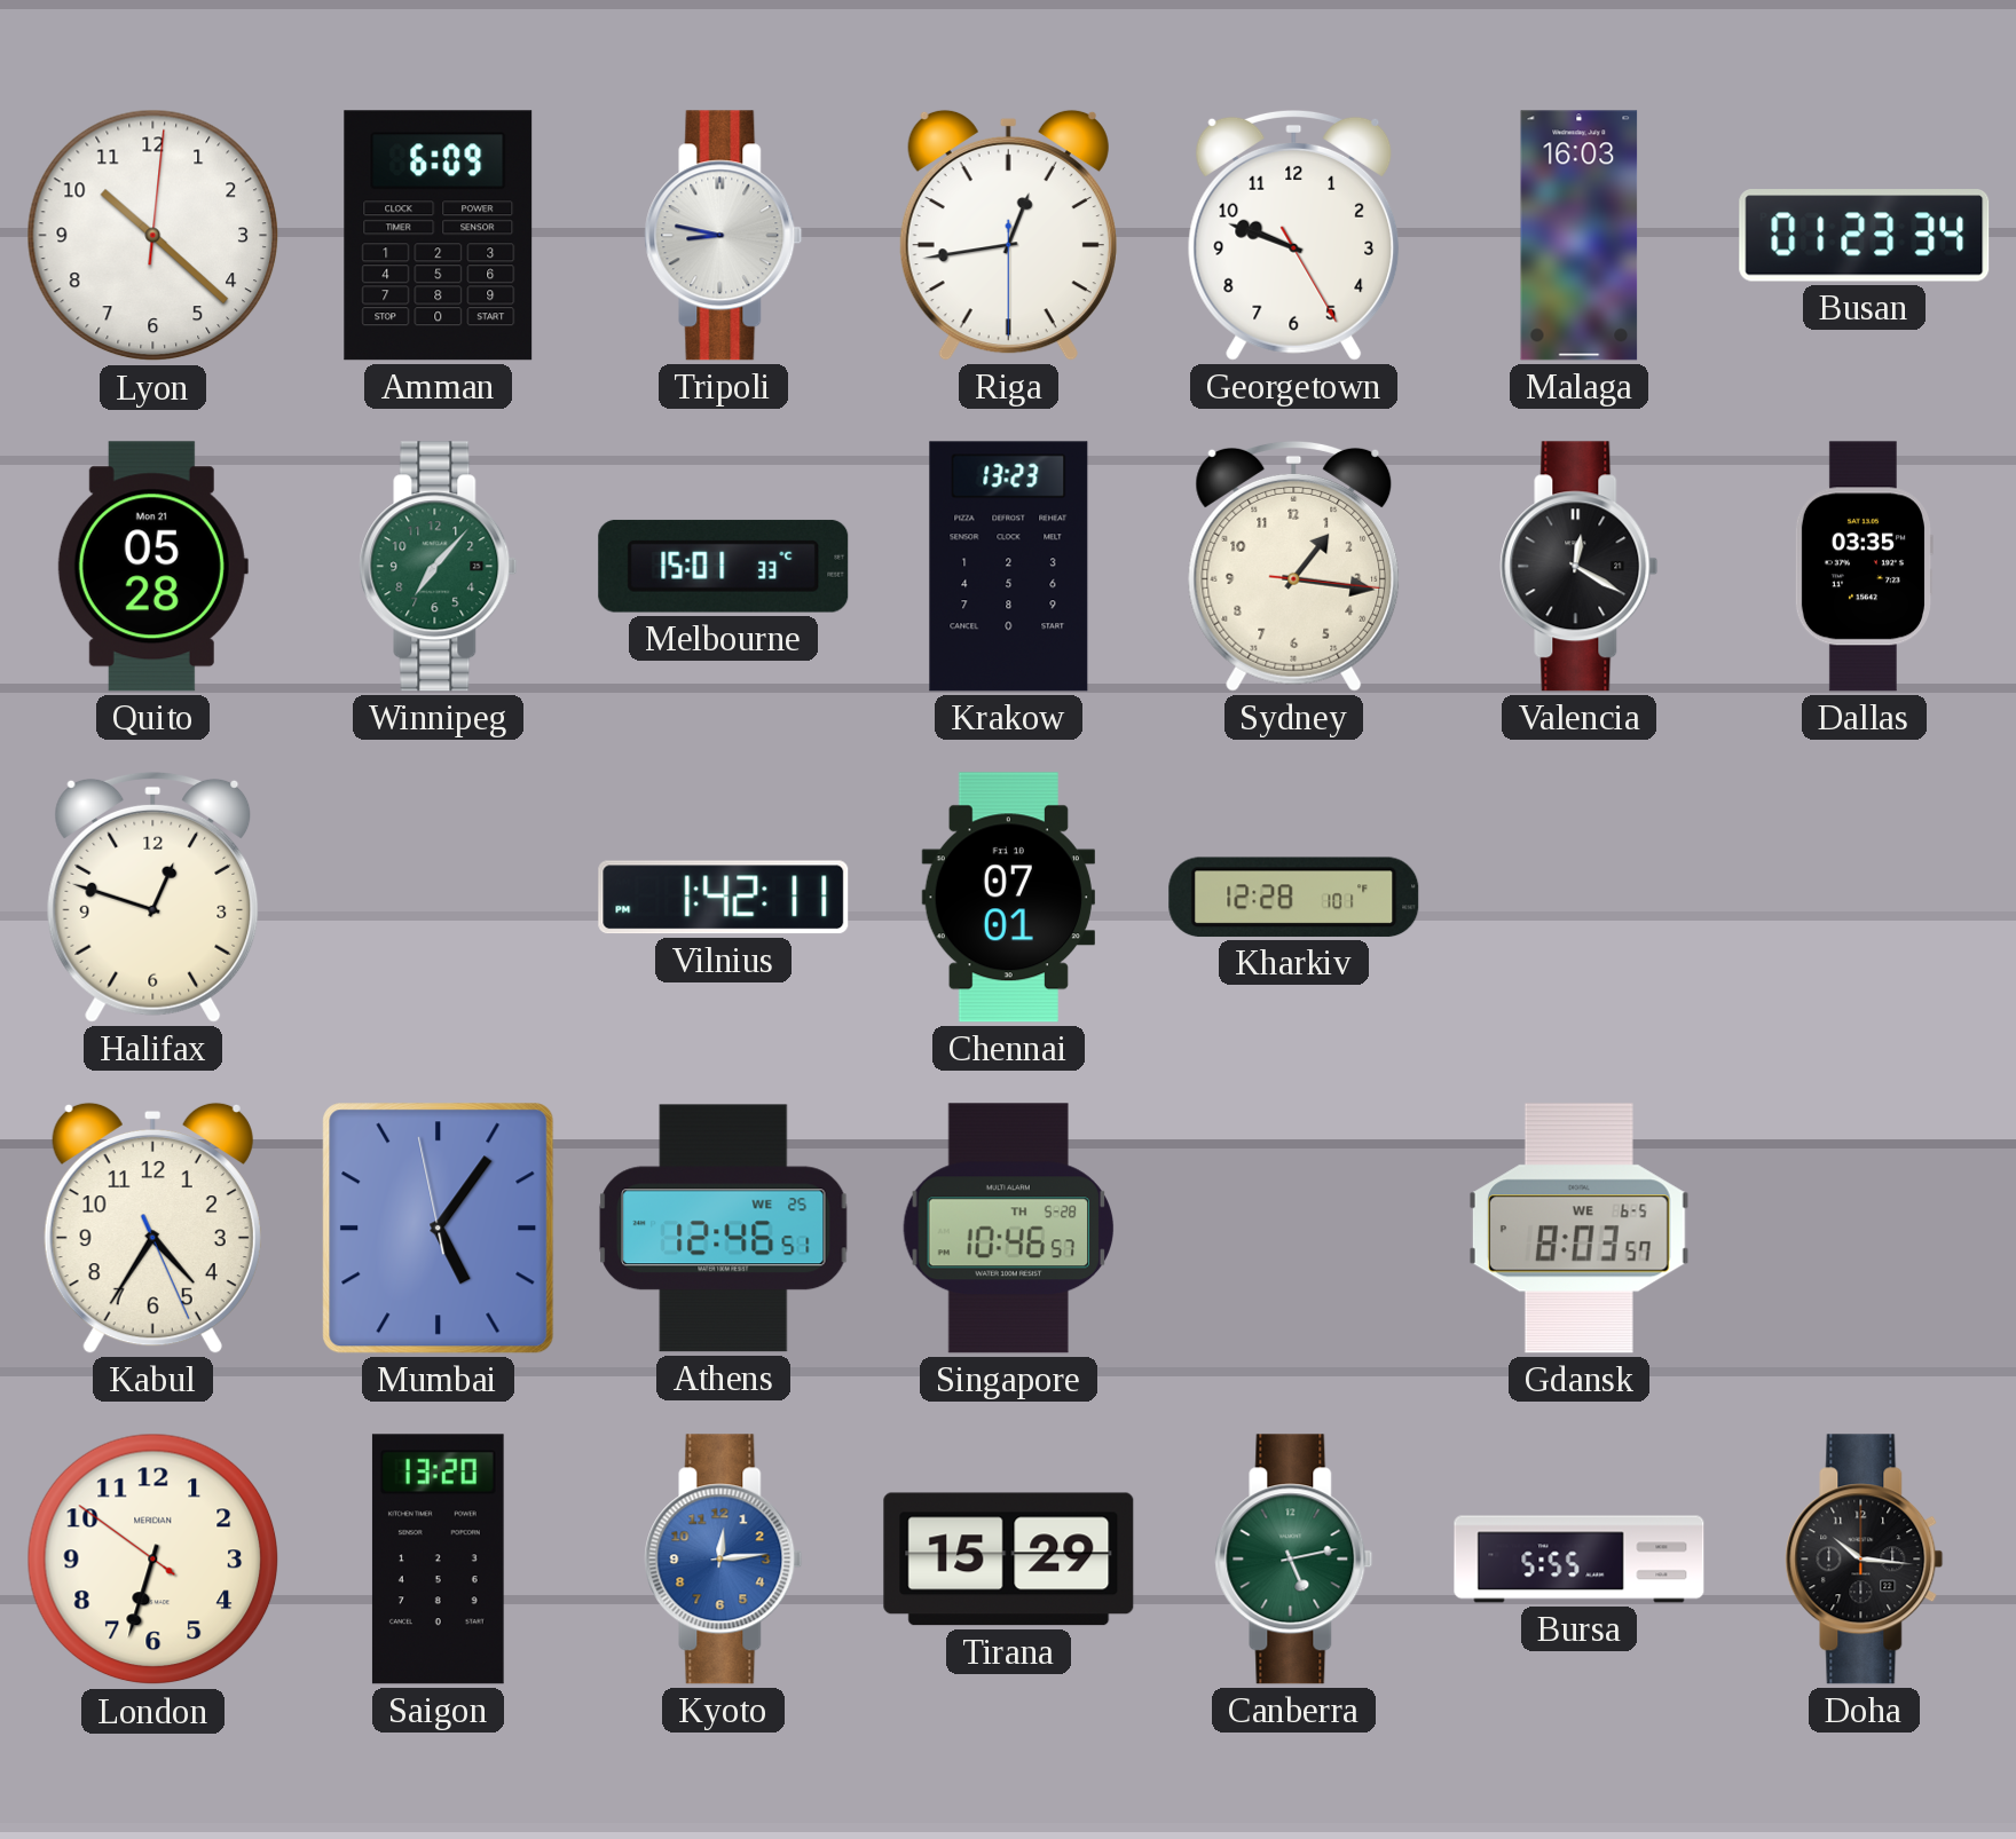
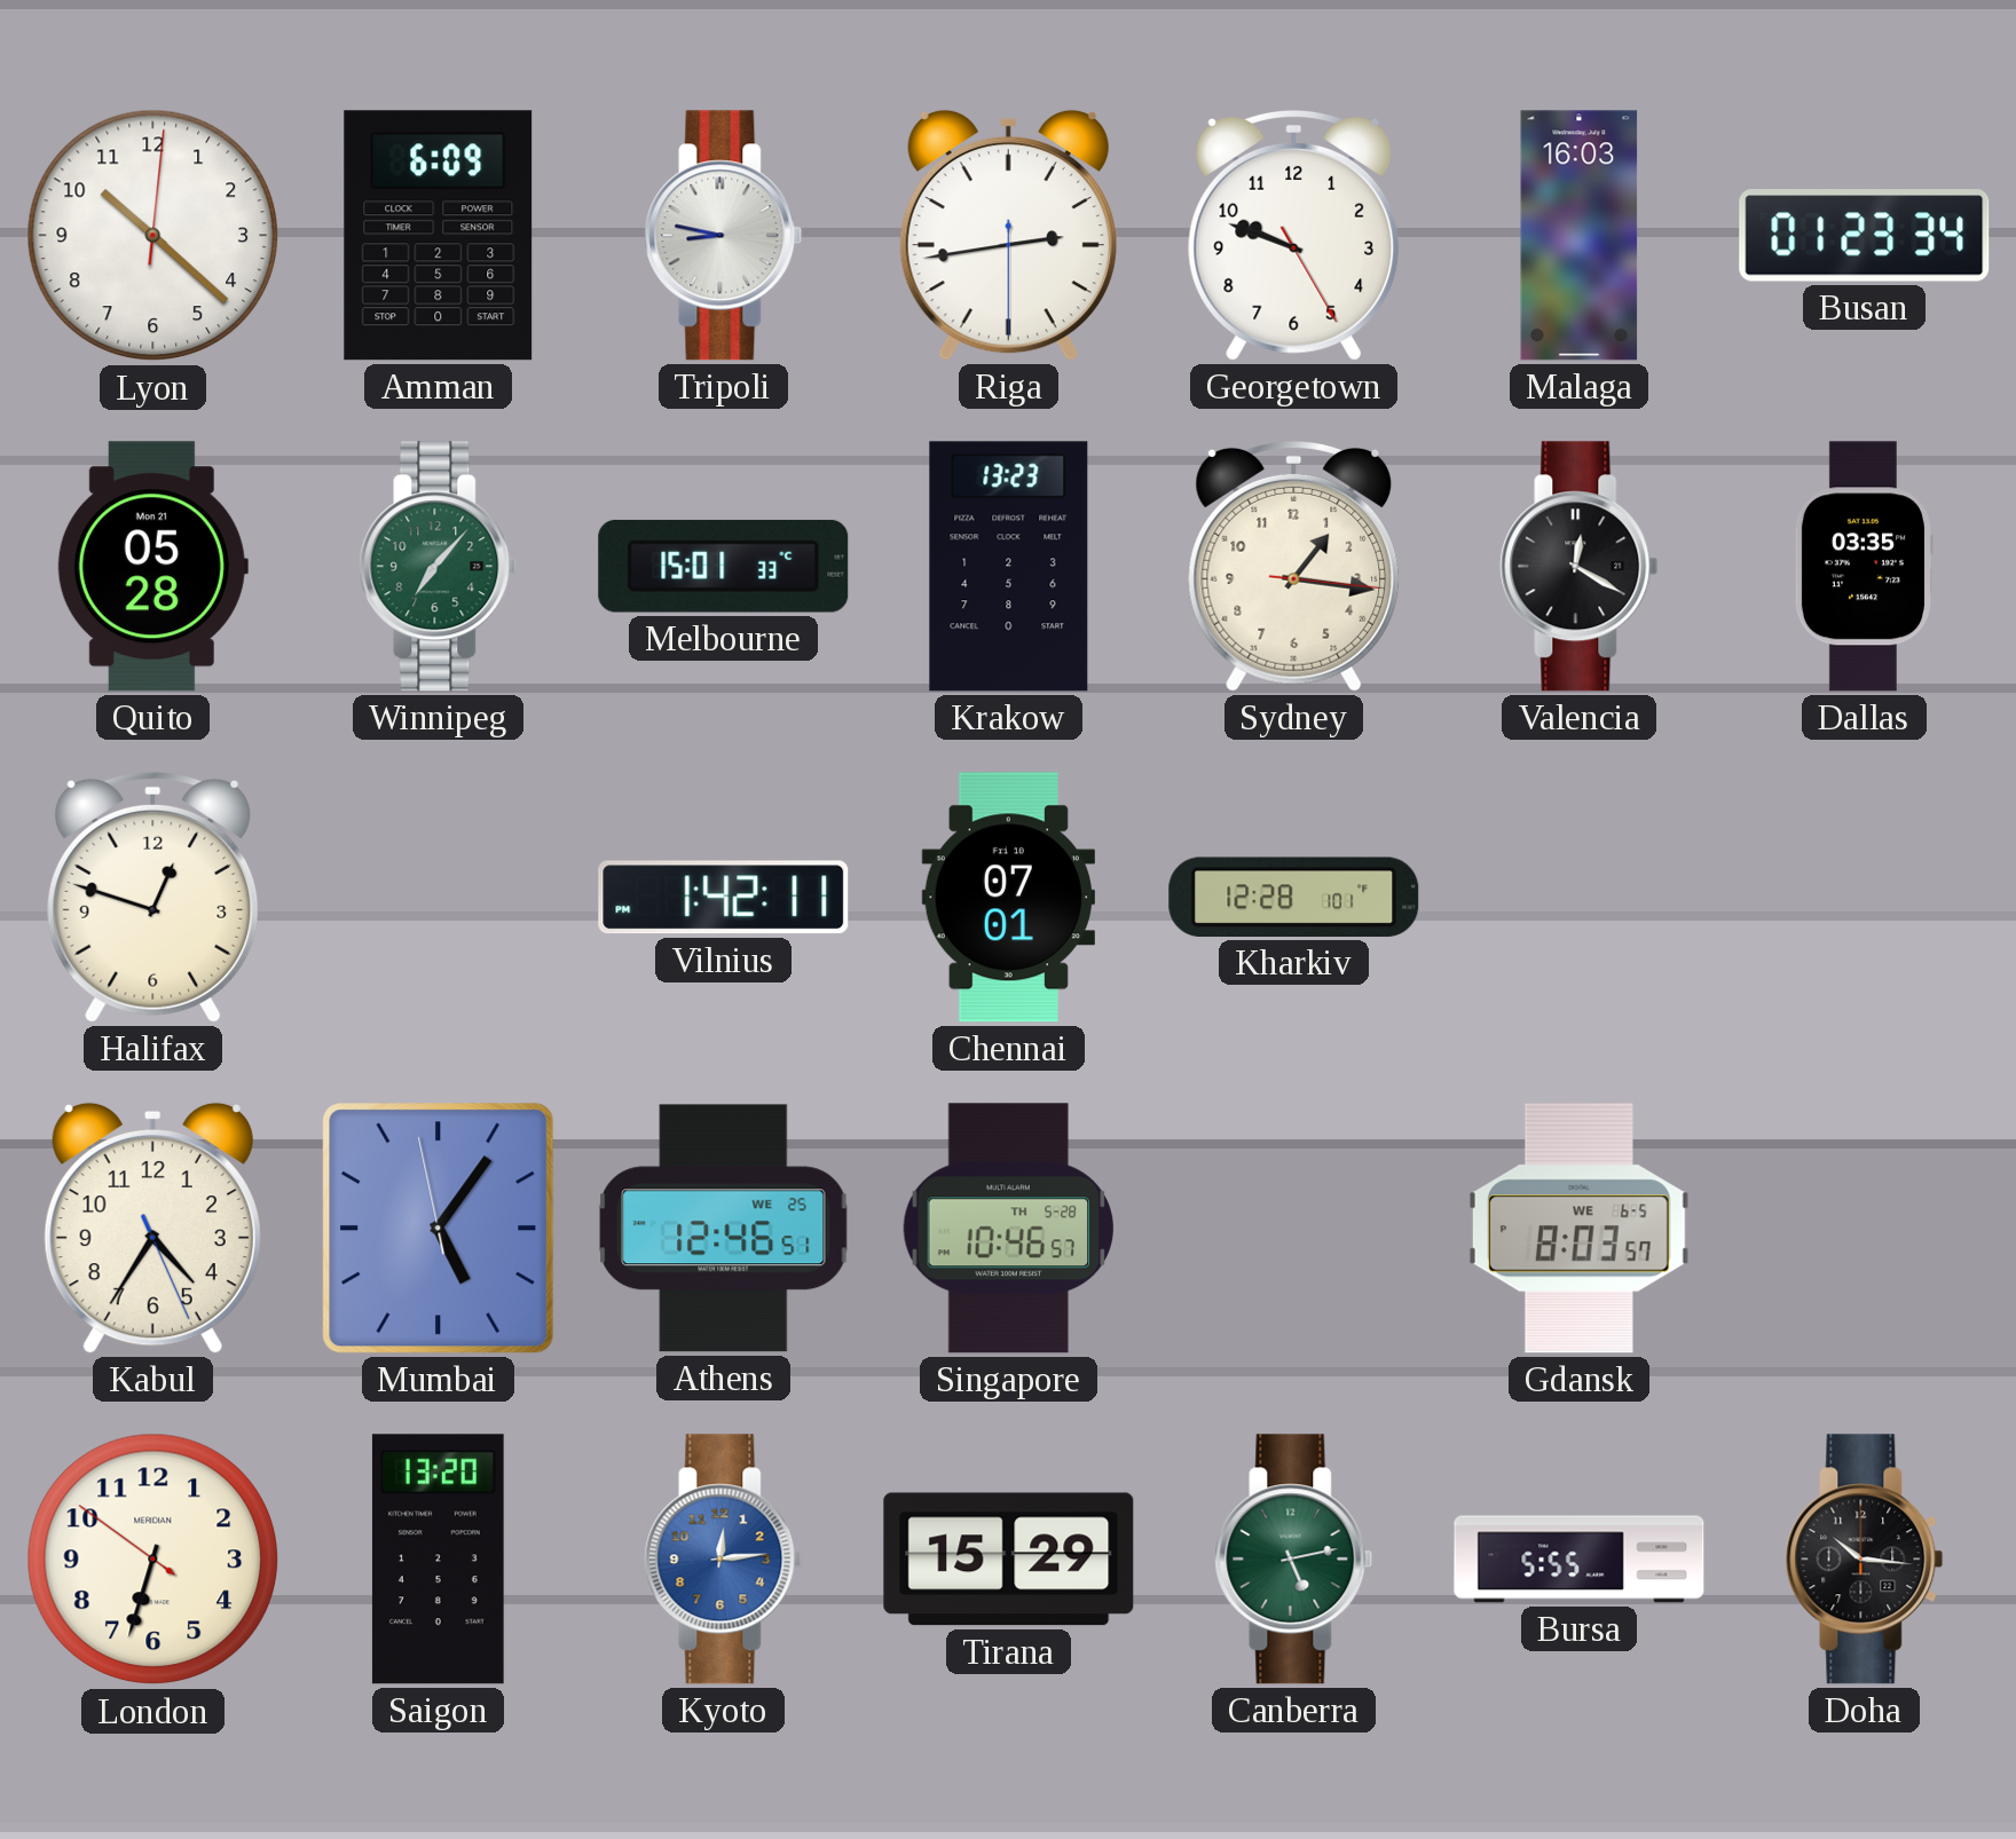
Riga: 12:43 -> 2:43 (1008, 235)
